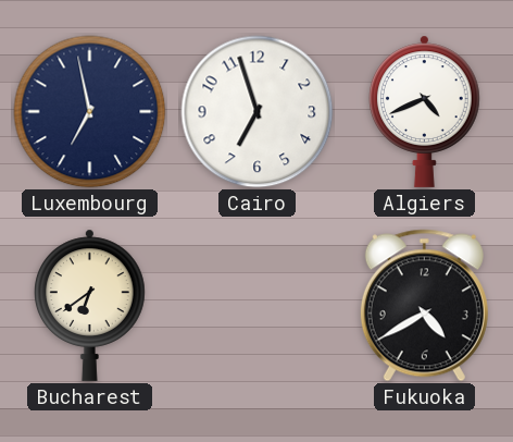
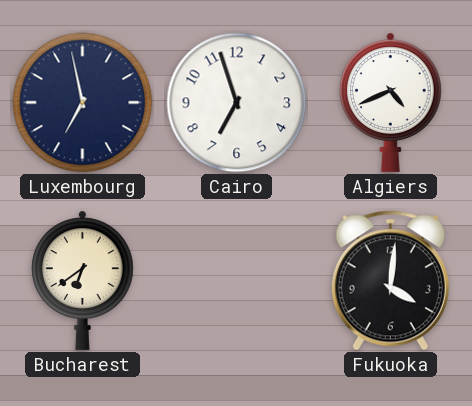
Fukuoka: 4:40 -> 4:01 (390, 281)
